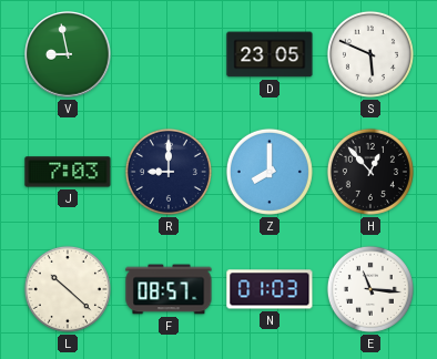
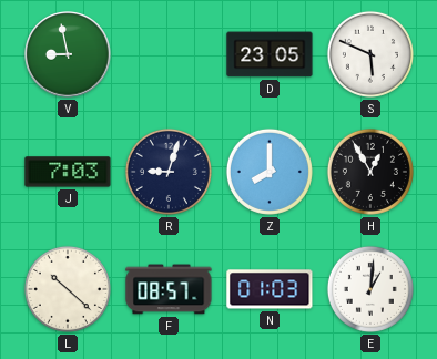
R: 9:00 -> 9:03 (169, 172)
H: 12:53 -> 12:55 (370, 172)
E: 11:16 -> 1:01 (370, 289)
